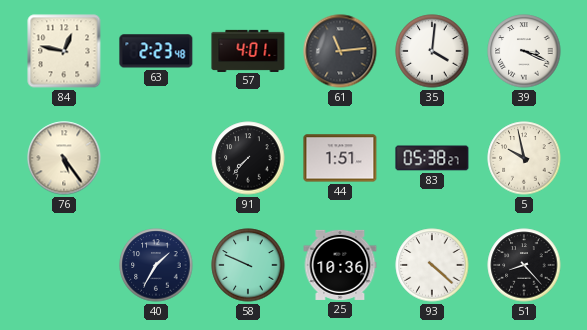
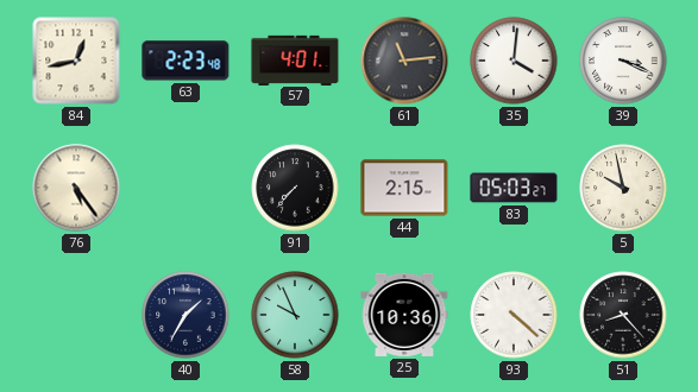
84: 12:47 -> 12:43 (76, 61)
44: 1:51 -> 2:15 (404, 188)
83: 05:38 -> 05:03 (514, 188)
58: 9:49 -> 9:56 (295, 315)
